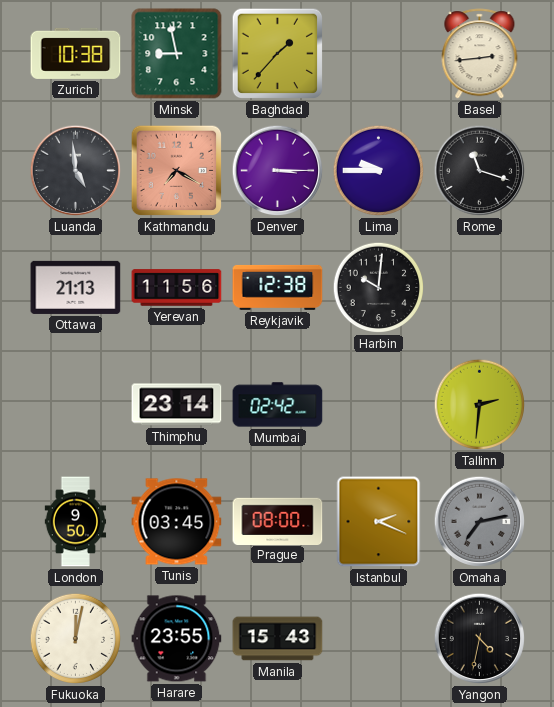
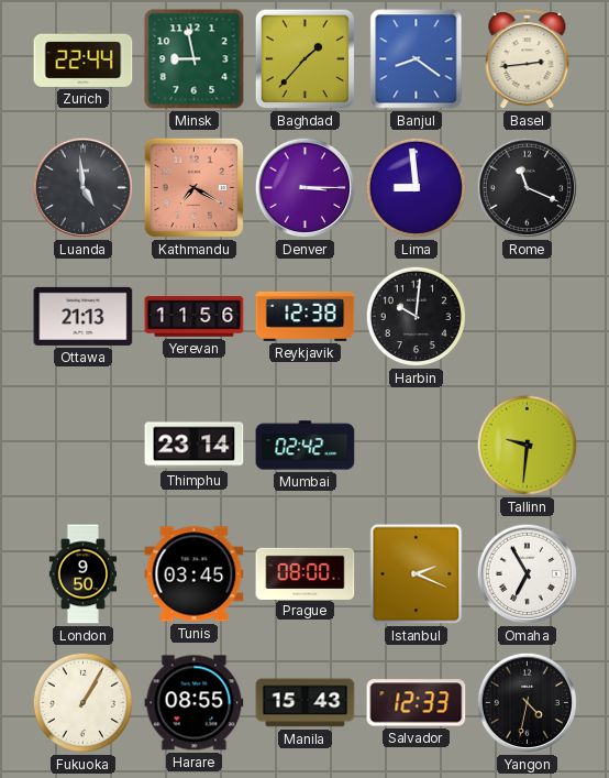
Zurich: 10:38 -> 22:44 (84, 58)
Banjul: none -> 8:21 (417, 59)
Lima: 9:45 -> 8:59 (417, 188)
Rome: 11:18 -> 11:19 (528, 188)
Tallinn: 2:31 -> 9:31 (528, 446)
Omaha: 7:13 -> 6:55 (528, 574)
Omaha dial: grey -> white (528, 574)
Fukuoka: 12:02 -> 1:05 (84, 703)
Harare: 23:55 -> 08:55 (195, 703)
Salvador: none -> 12:33 (417, 703)
